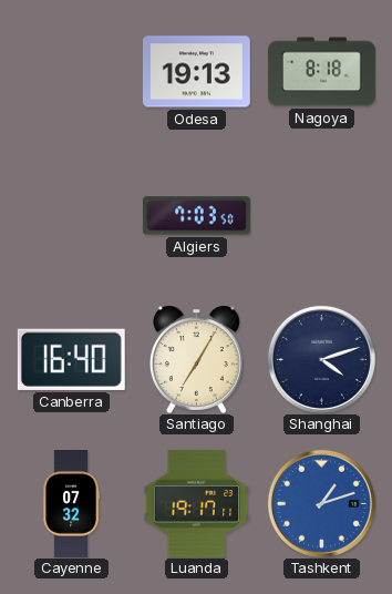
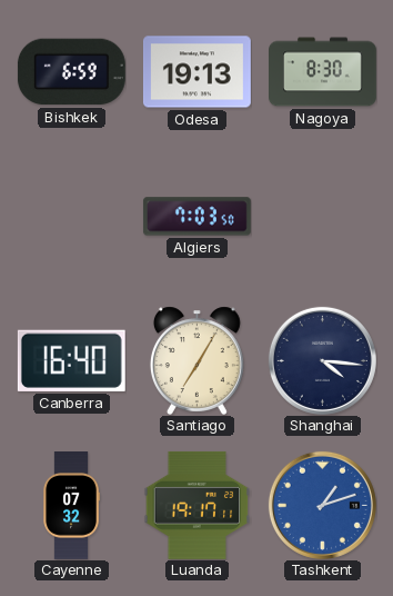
Bishkek: none -> 6:59 (71, 72)
Nagoya: 8:18 -> 8:30 (323, 72)
Shanghai: 4:12 -> 4:16 (322, 360)
